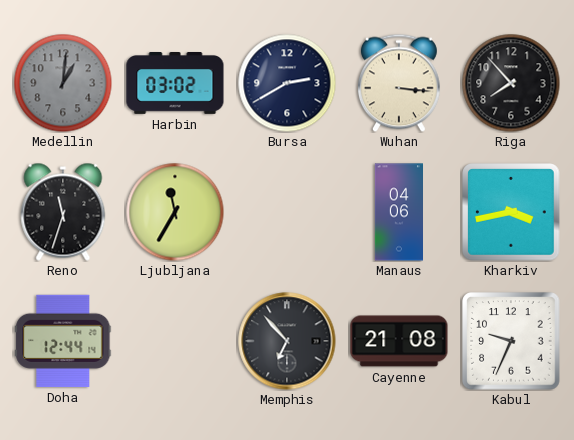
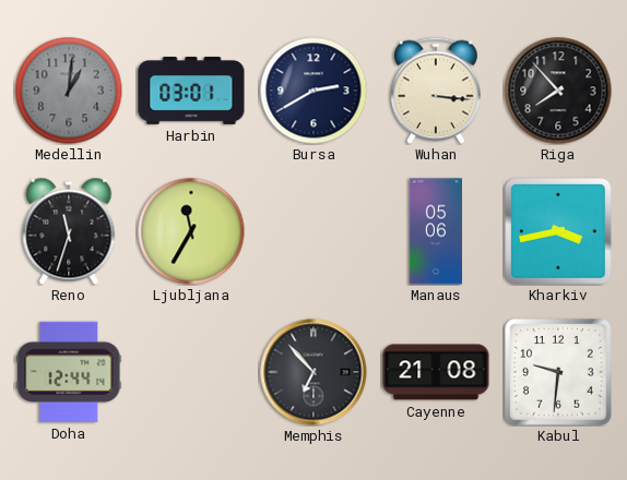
Harbin: 03:02 -> 03:01 (191, 92)
Manaus: 04:06 -> 05:06 (435, 231)
Kabul: 9:34 -> 9:31 (558, 372)
